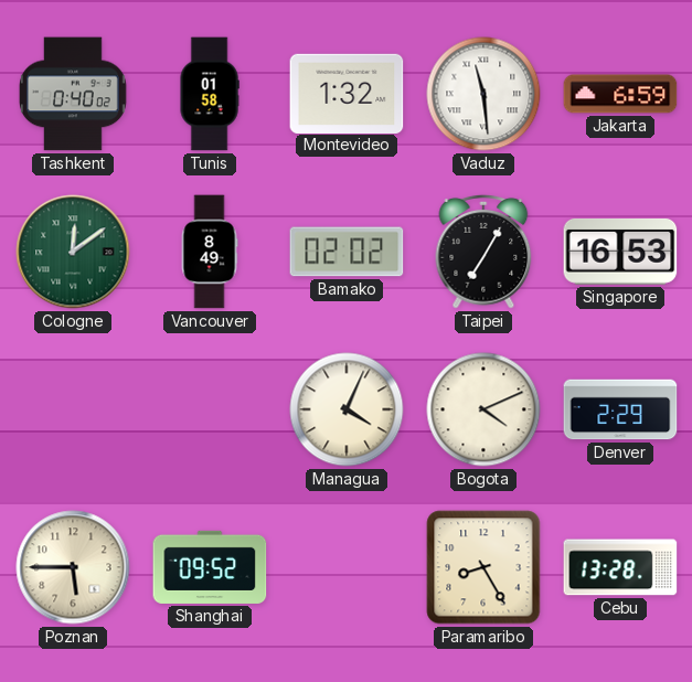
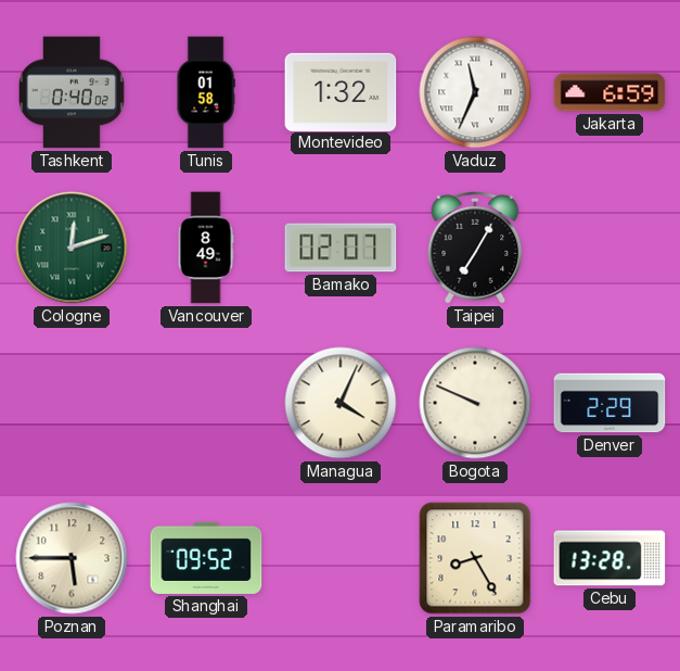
Vaduz: 11:29 -> 11:34 (475, 92)
Cologne: 12:09 -> 12:12 (72, 248)
Bamako: 02:02 -> 02:07 (341, 248)
Singapore: 16:53 -> none (620, 252)
Bogota: 4:11 -> 9:49 (475, 403)
